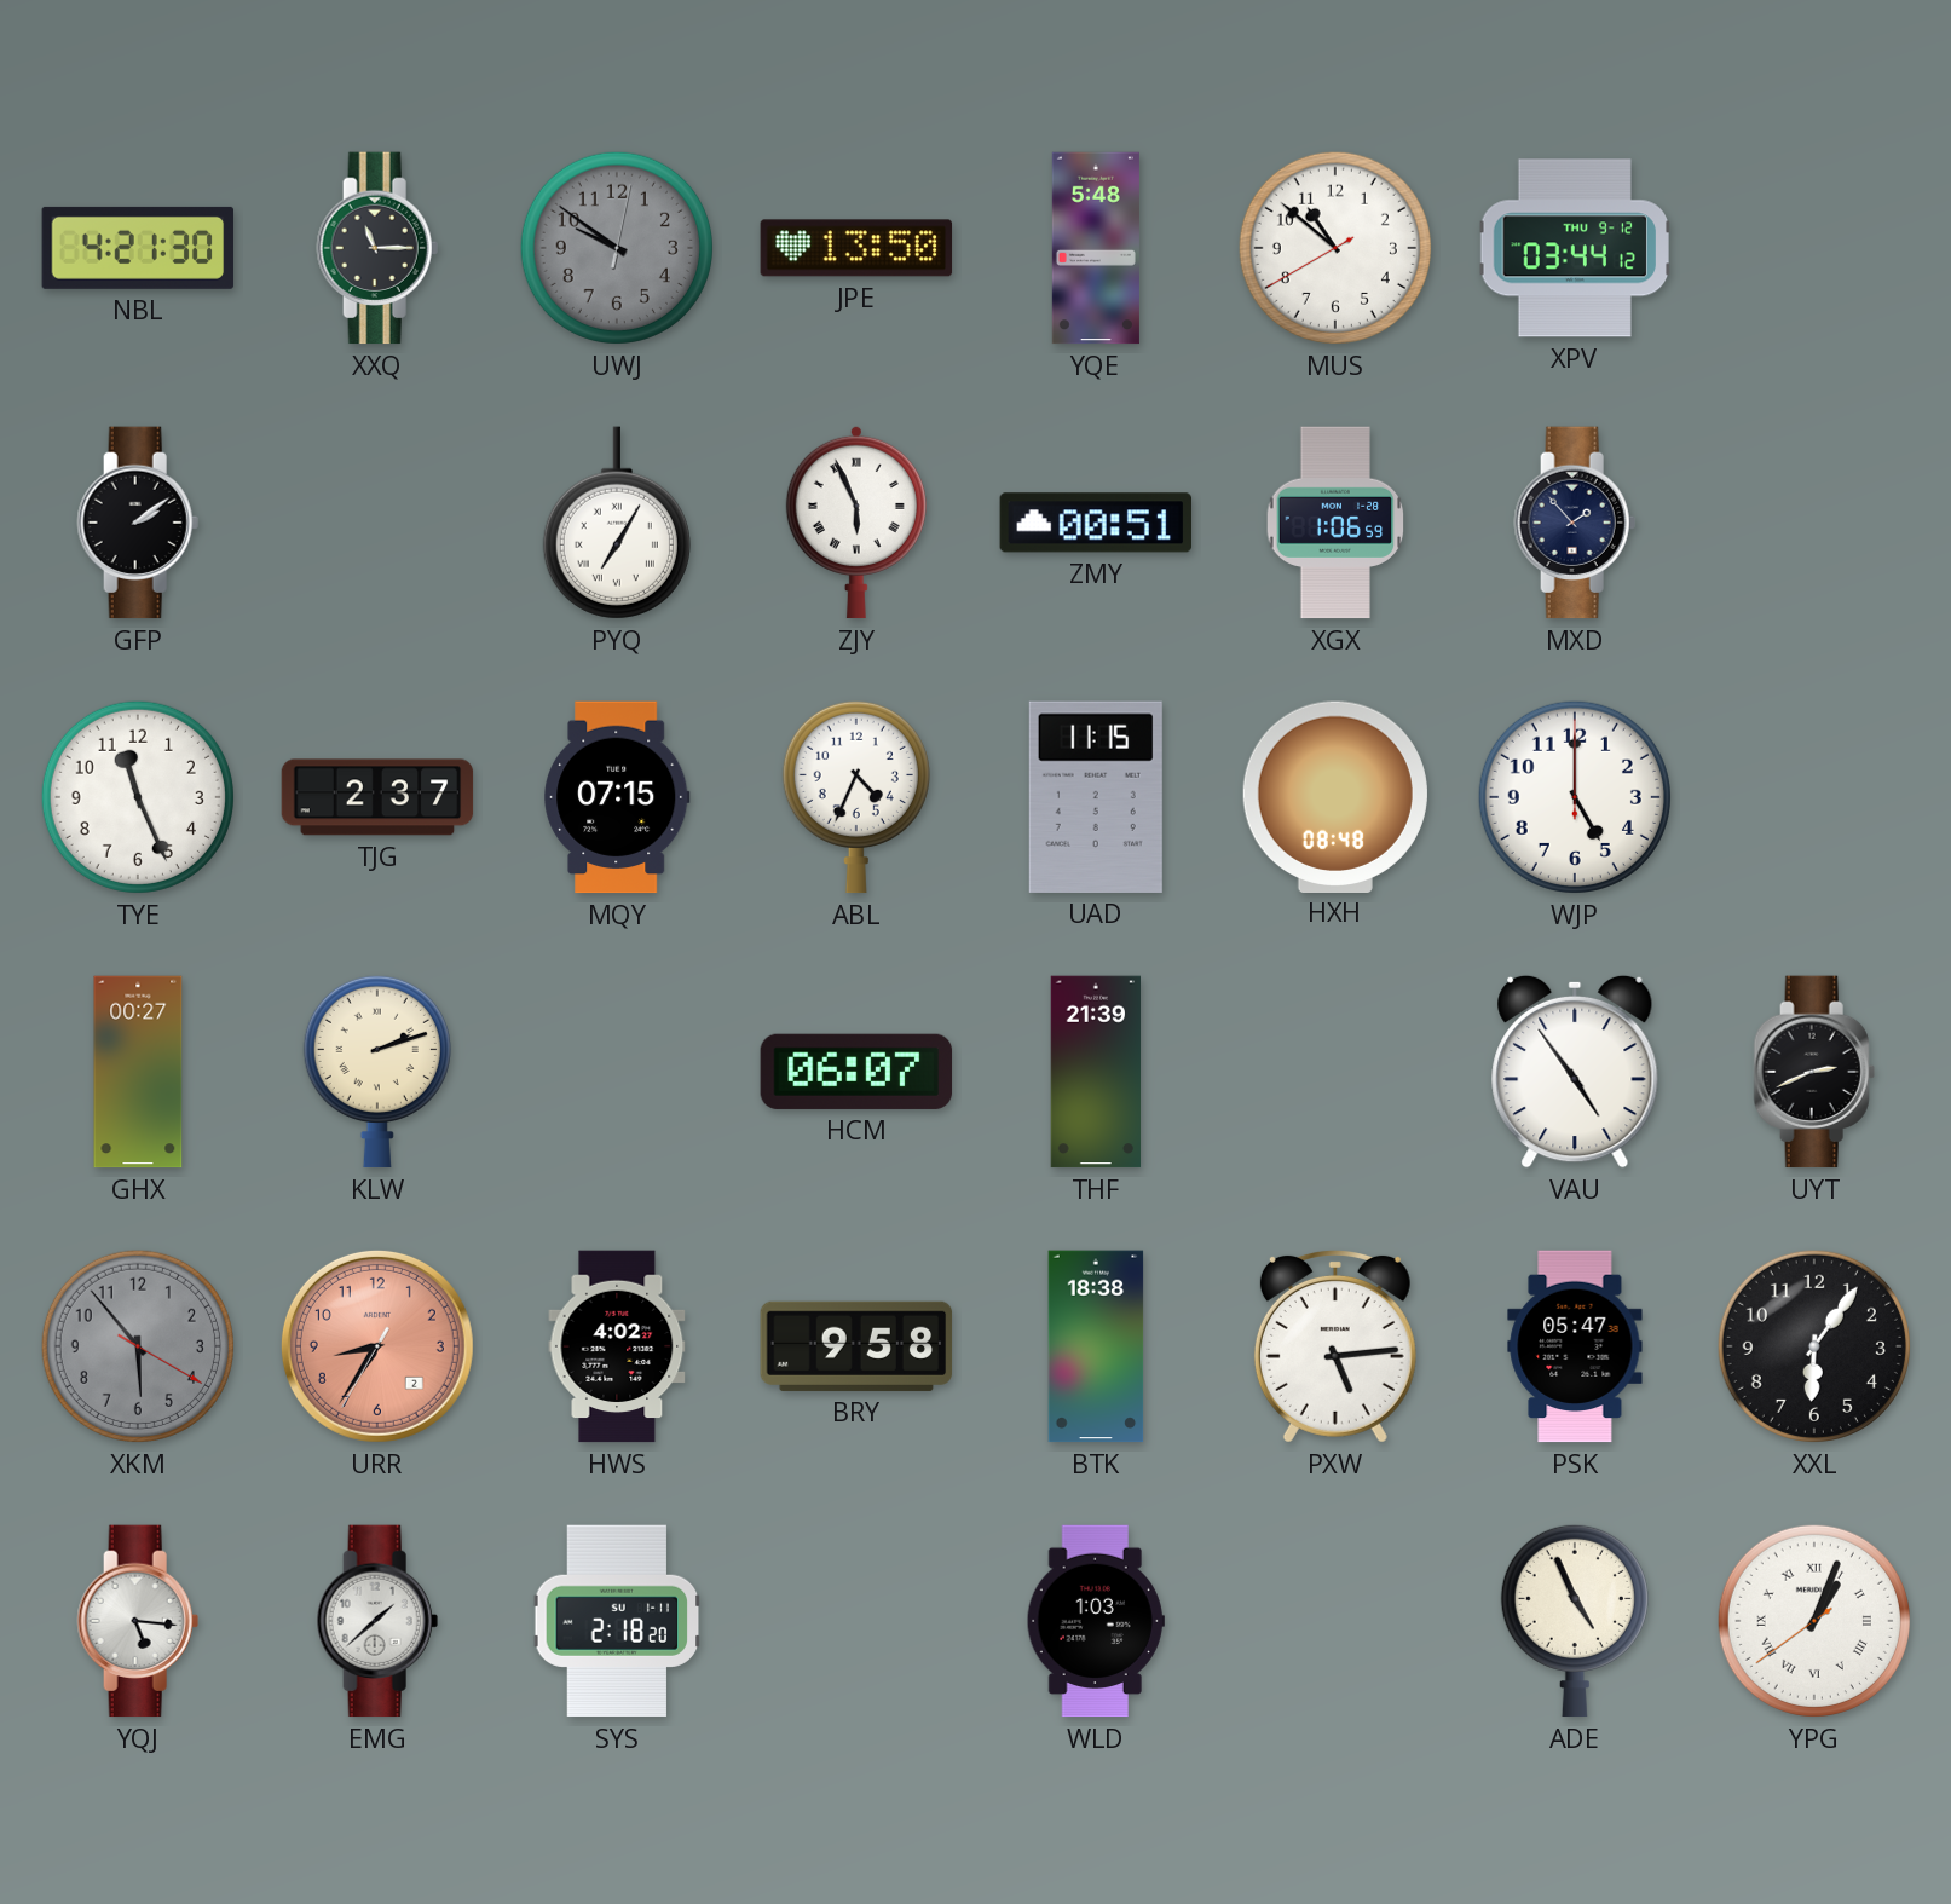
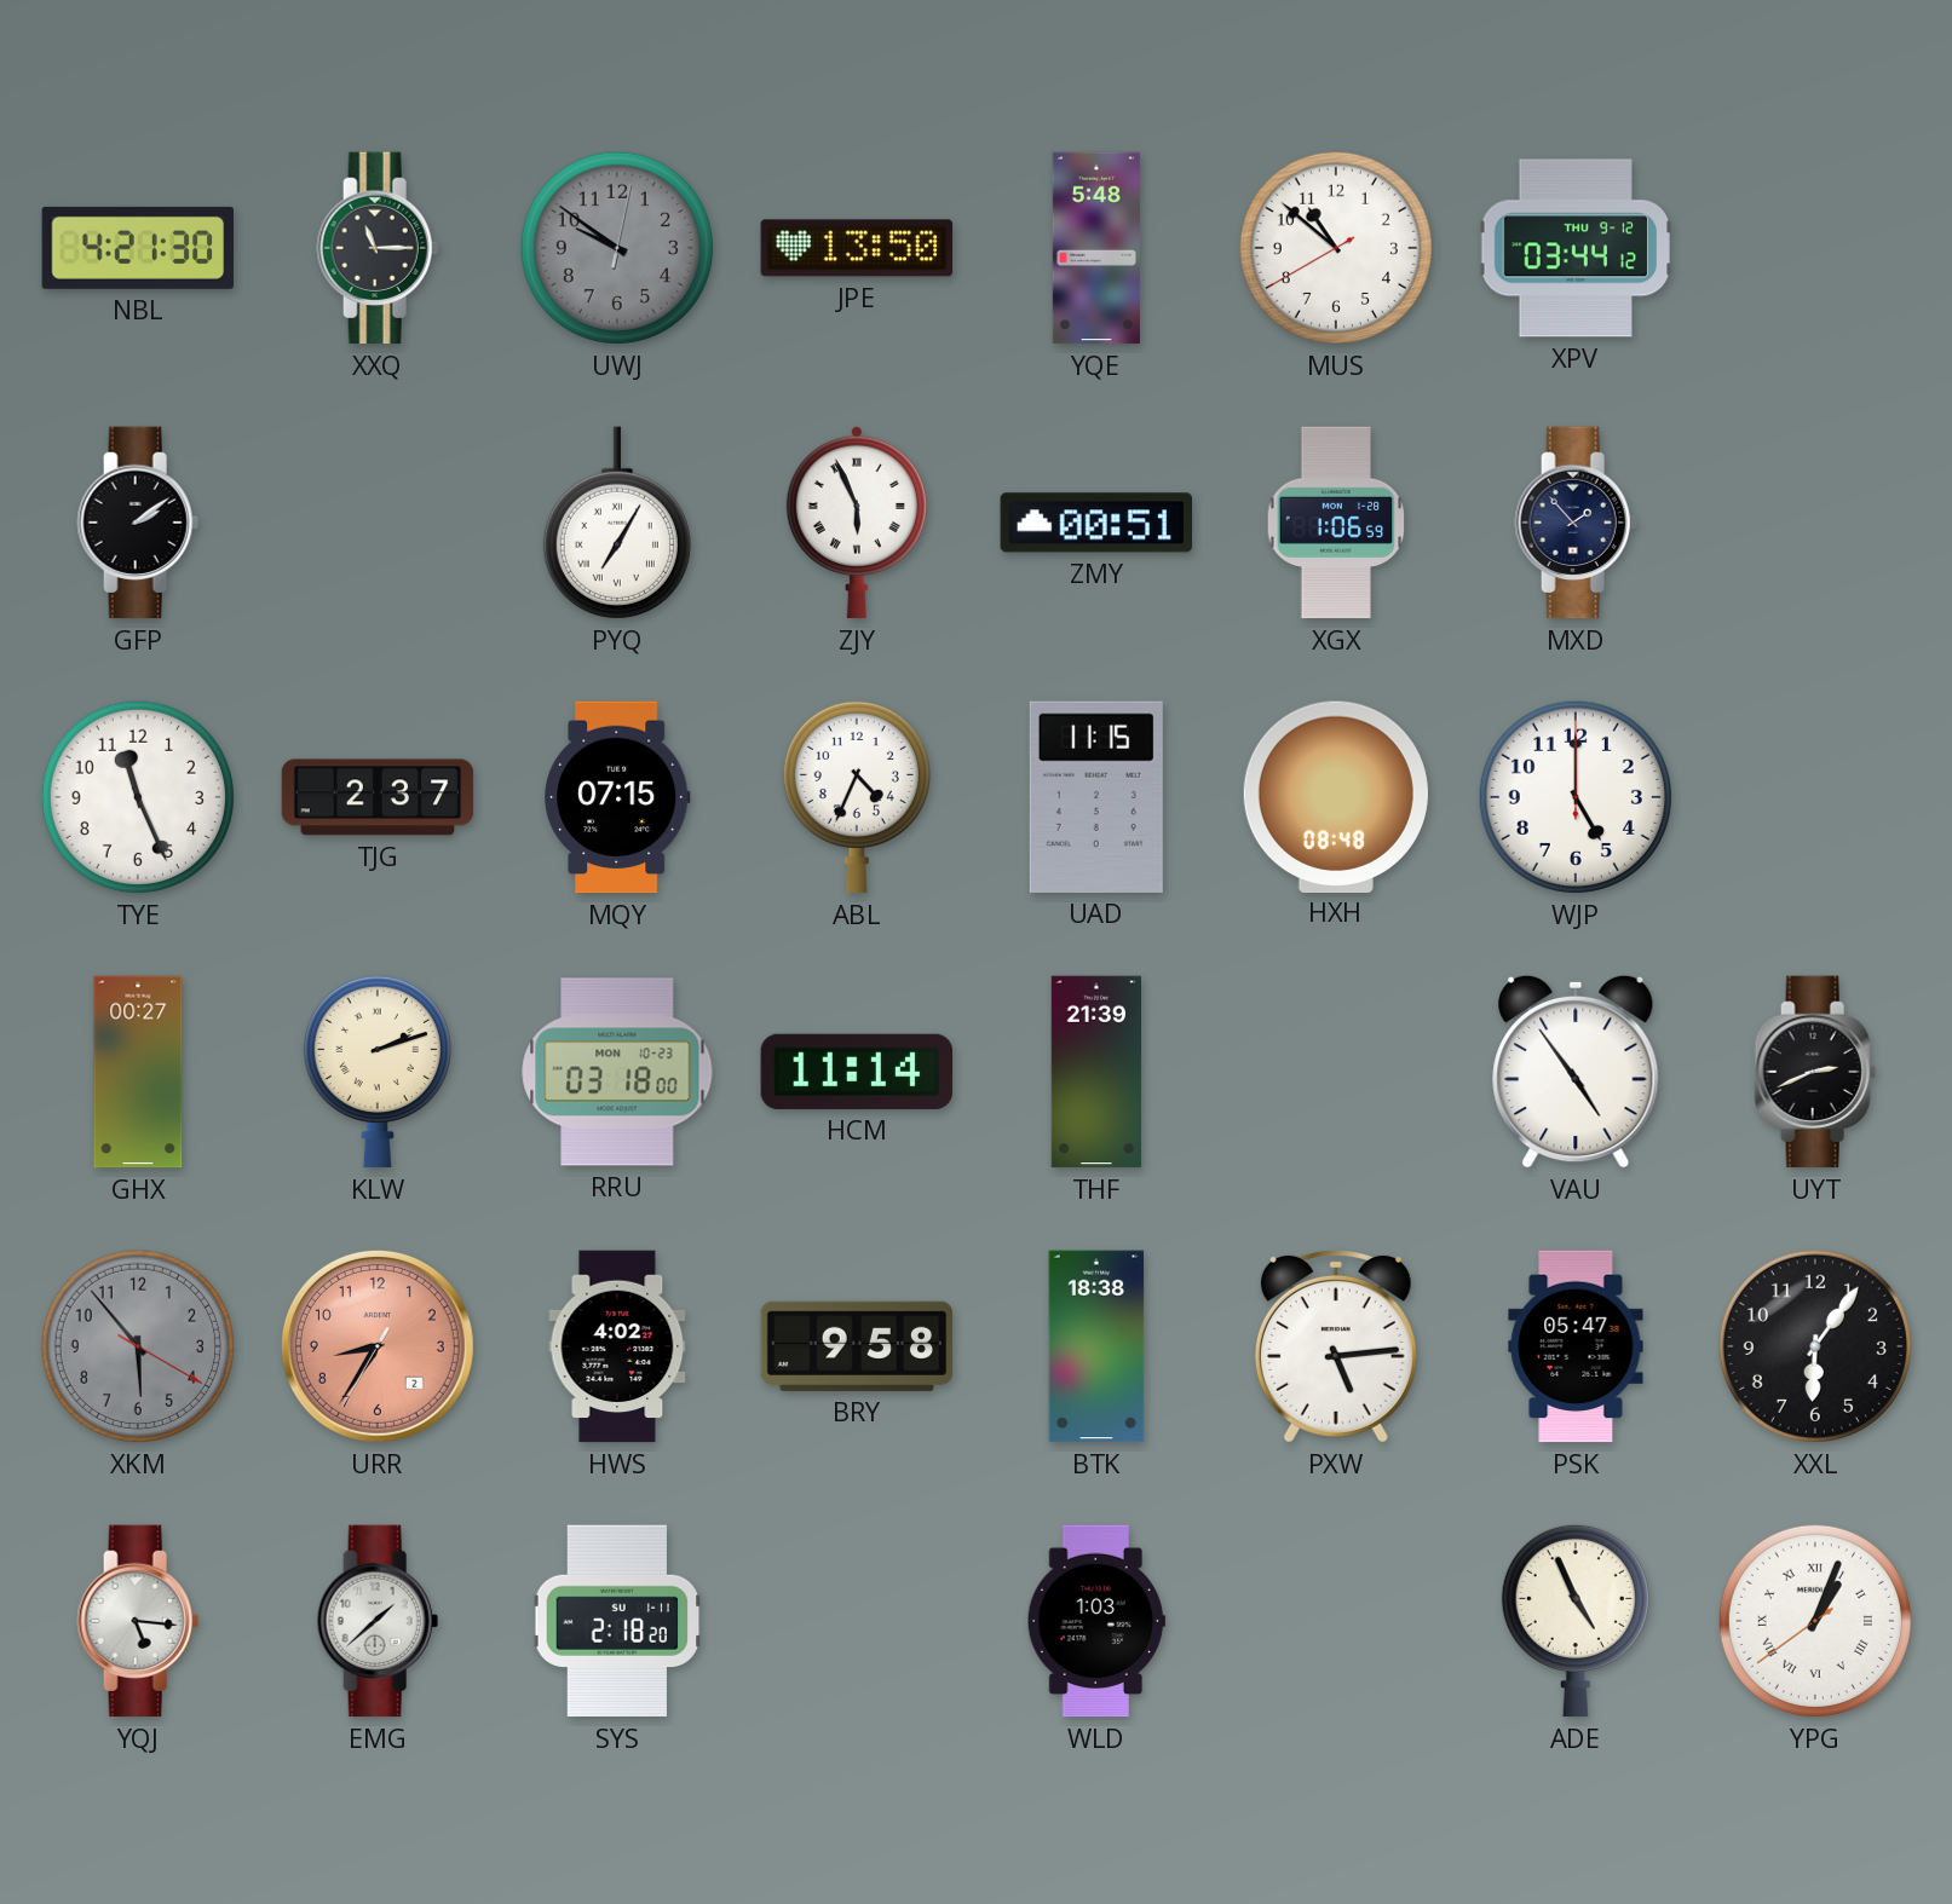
RRU: none -> 03:18 (617, 1072)
HCM: 06:07 -> 11:14 (857, 1072)
